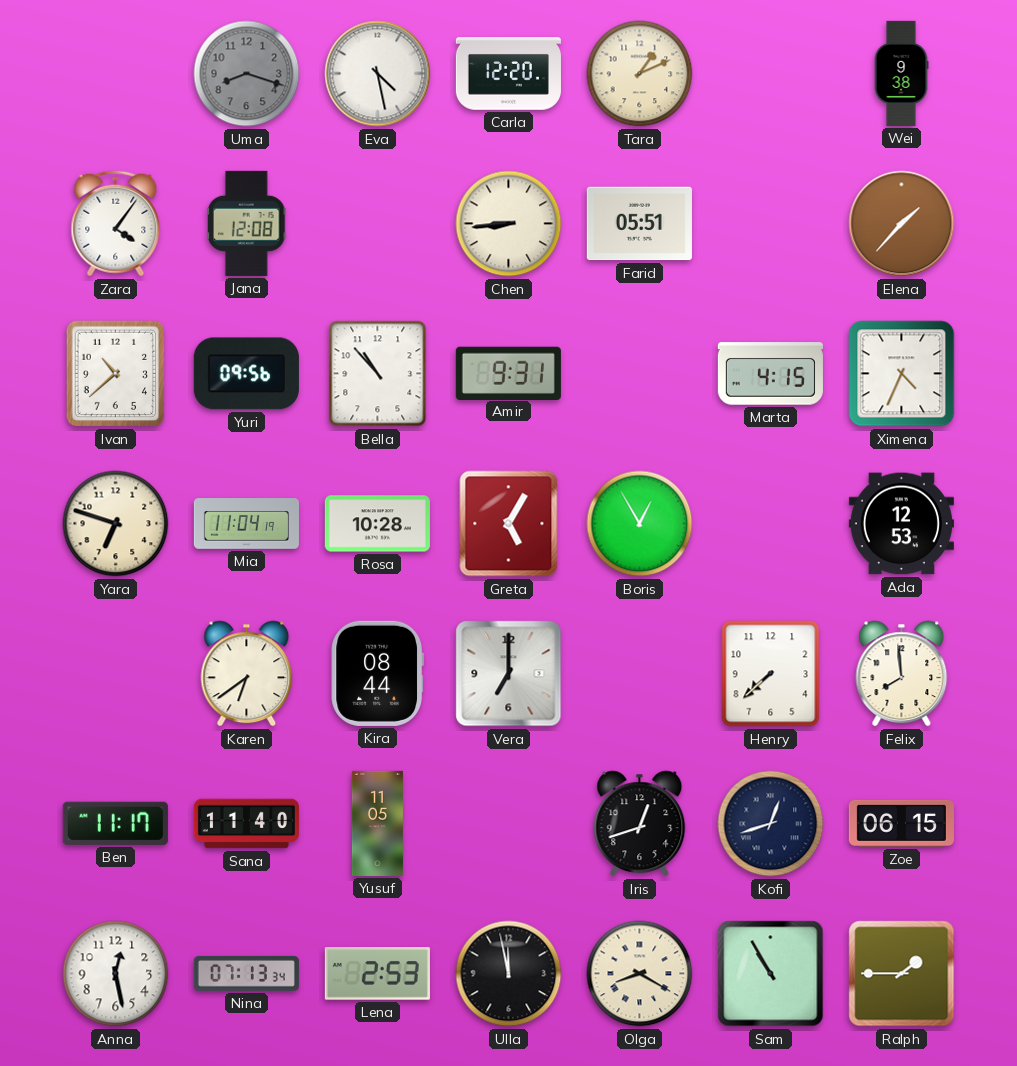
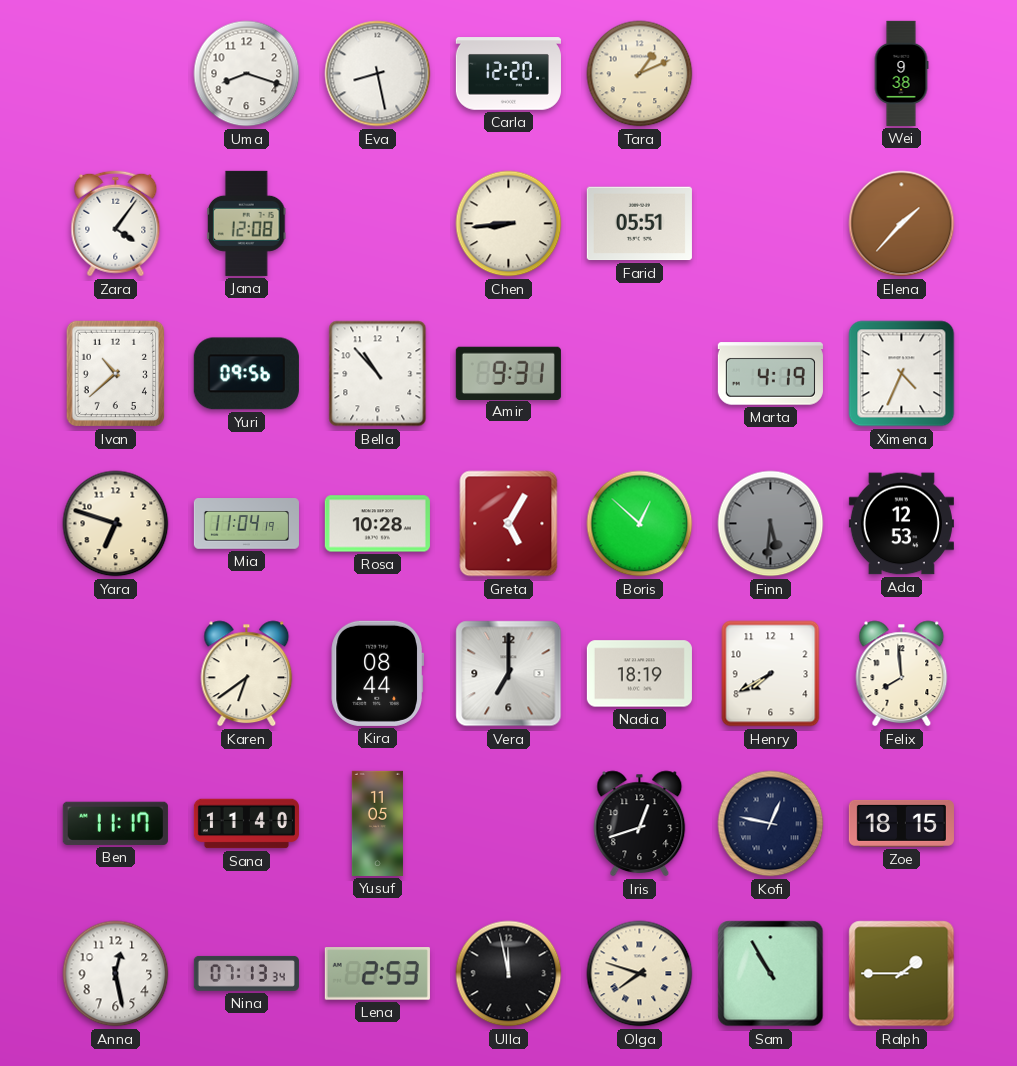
Uma dial: grey -> white (247, 74)
Eva: 4:28 -> 8:28 (378, 74)
Marta: 4:15 -> 4:19 (770, 374)
Boris: 12:55 -> 12:52 (640, 524)
Finn: none -> 5:31 (771, 524)
Nadia: none -> 18:19 (639, 674)
Henry: 7:38 -> 7:40 (771, 674)
Kofi: 12:42 -> 12:47 (771, 824)
Zoe: 06:15 -> 18:15 (901, 823)
Olga: 8:20 -> 7:48 (640, 974)
